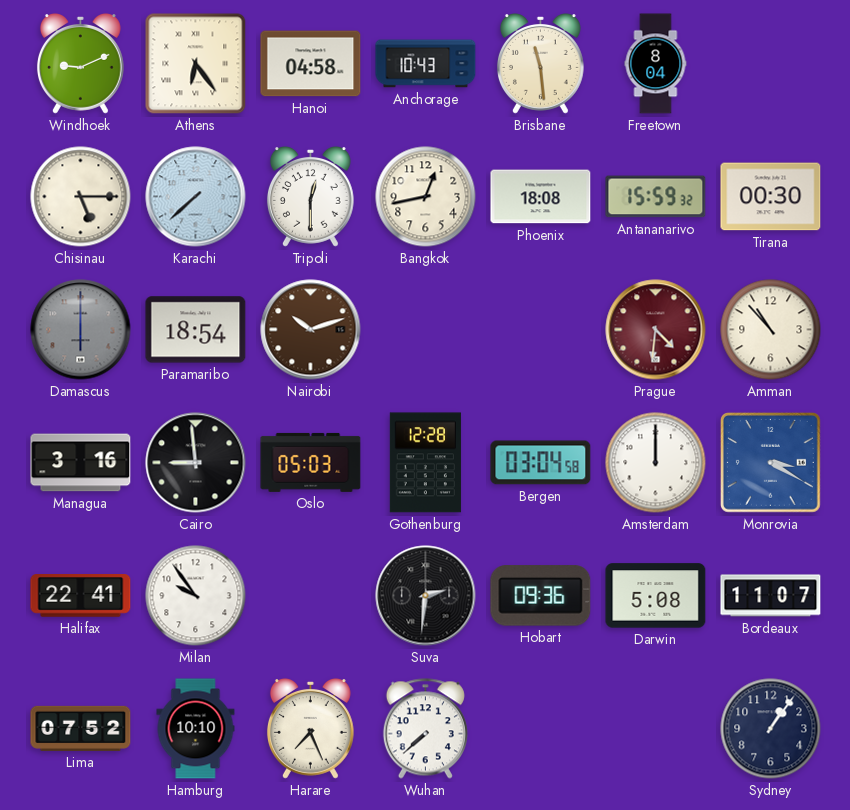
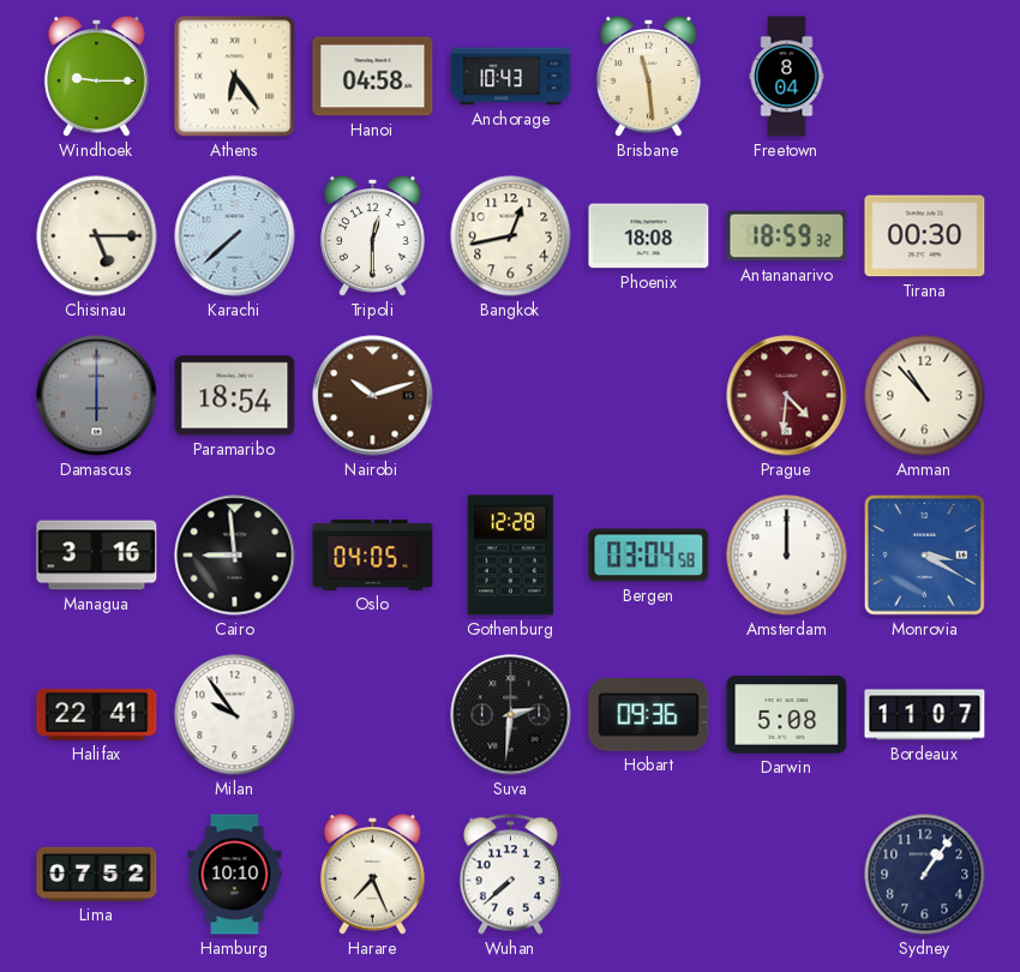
Windhoek: 9:11 -> 9:15 (96, 77)
Antananarivo: 15:59 -> 18:59 (787, 236)
Oslo: 05:03 -> 04:05 (373, 554)
